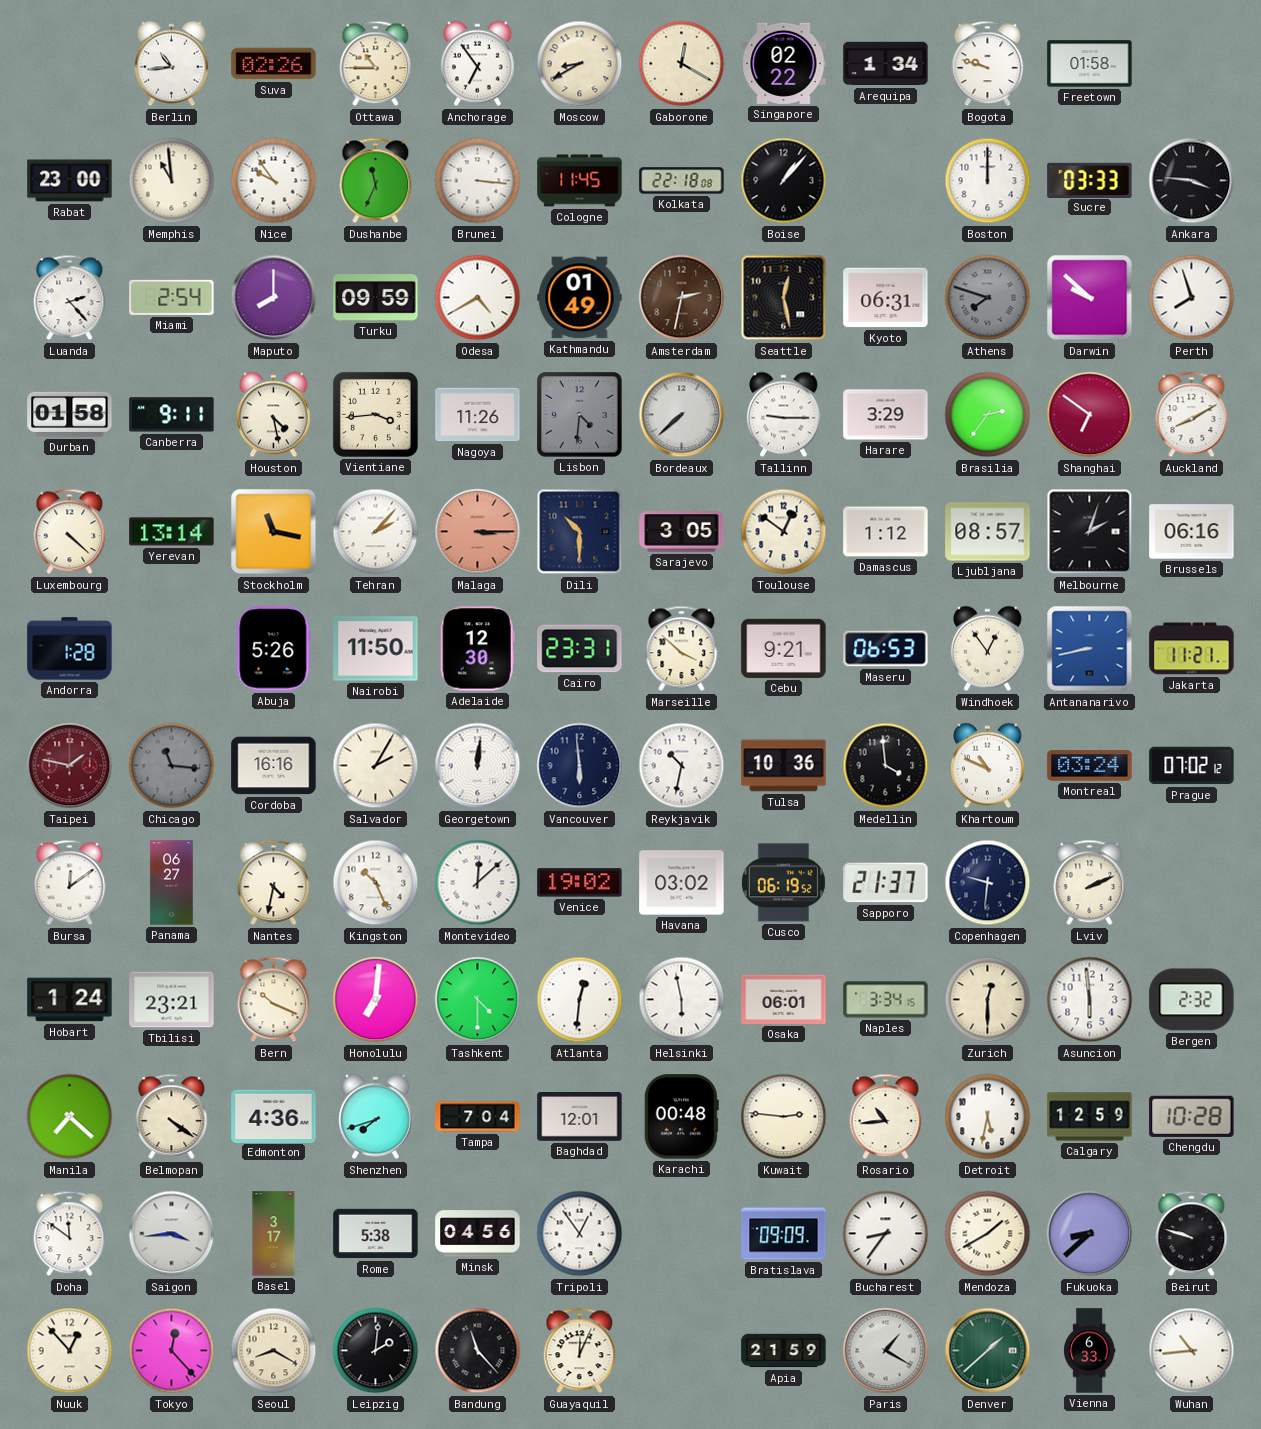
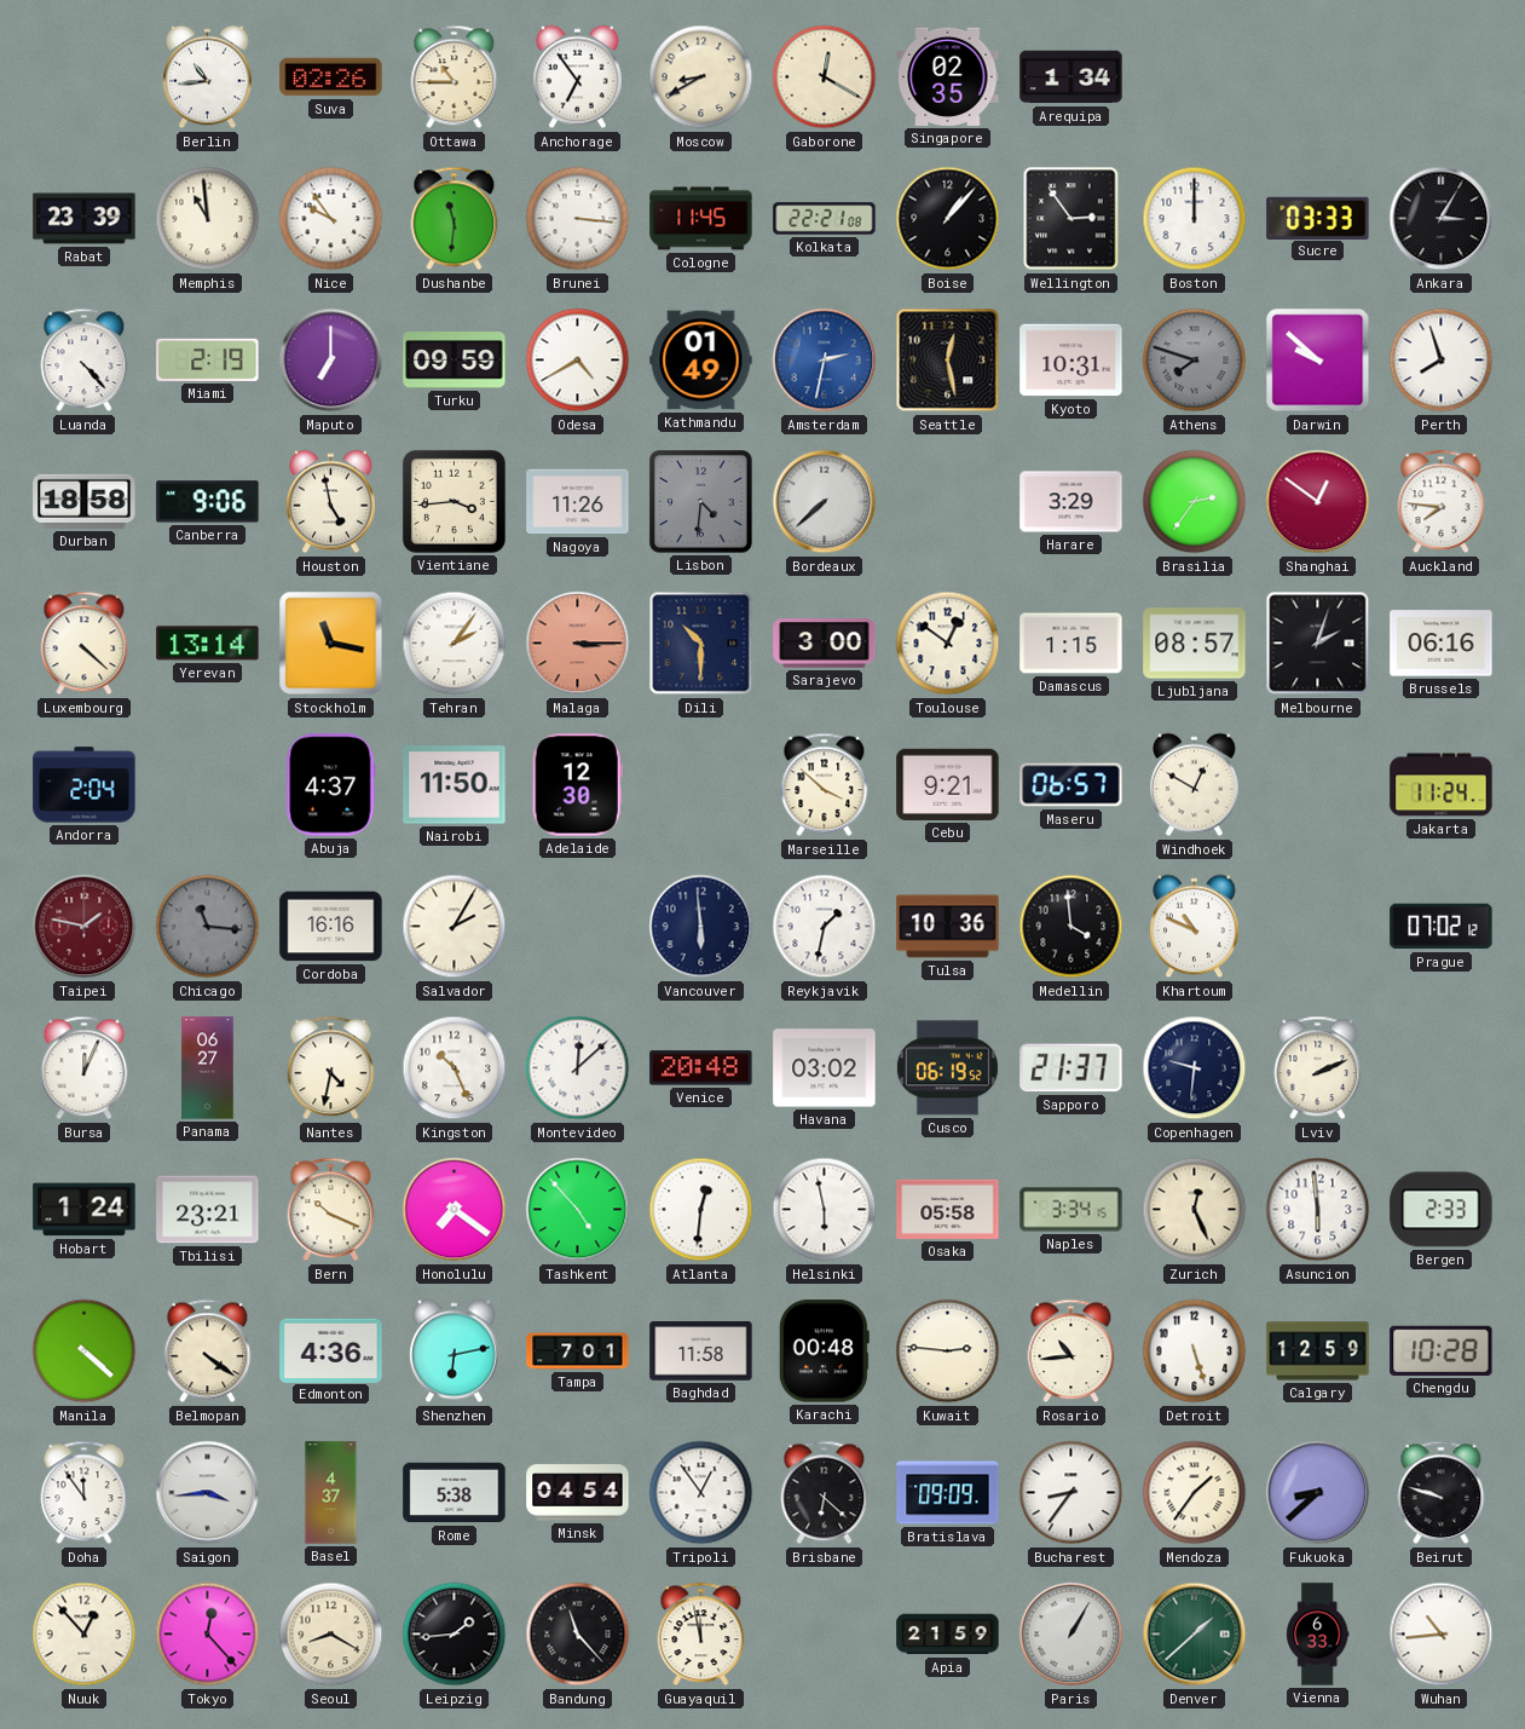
Singapore: 02:22 -> 02:35 (948, 76)
Bogota: 9:48 -> none (988, 64)
Freetown: 01:58 -> none (1090, 64)
Rabat: 23:00 -> 23:39 (85, 219)
Dushanbe: 11:34 -> 11:31 (455, 219)
Kolkata: 22:18 -> 22:21 (825, 219)
Wellington: none -> 2:54 (1071, 219)
Ankara: 3:46 -> 3:05 (1442, 219)
Luanda: 2:23 -> 4:23 (85, 361)
Miami: 2:54 -> 2:19 (208, 359)
Maputo: 8:00 -> 7:00 (331, 361)
Amsterdam dial: brown -> blue (825, 361)
Kyoto: 06:31 -> 10:31 (1071, 361)
Durban: 01:58 -> 18:58 (85, 501)
Canberra: 9:11 -> 9:06 (208, 502)
Houston: 4:28 -> 4:58 (331, 502)
Tallinn: 9:15 -> none (784, 415)
Shanghai: 6:51 -> 12:51 (1318, 502)
Auckland: 8:10 -> 7:46 (1442, 502)
Tehran: 2:07 -> 2:06 (455, 644)
Sarajevo: 3:05 -> 3:00 (825, 644)
Damascus: 1:12 -> 1:15 (1071, 644)
Andorra: 1:28 -> 2:04 (85, 785)
Abuja: 5:26 -> 4:37 (331, 785)
Cairo: 23:31 -> none (580, 649)
Maseru: 06:53 -> 06:57 (1071, 785)
Windhoek: 12:54 -> 12:50 (1195, 785)
Antananarivo: 8:43 -> none (1090, 649)
Jakarta: 11:21 -> 11:24 (1442, 785)
Georgetown: 12:01 -> none (478, 766)
Reykjavik: 10:32 -> 1:32 (825, 927)
Montreal: 03:24 -> none (1090, 766)
Bursa: 12:09 -> 12:04 (85, 1068)
Venice: 19:02 -> 20:48 (701, 1068)
Honolulu: 7:01 -> 7:21 (455, 1210)
Tashkent: 4:30 -> 4:53 (578, 1210)
Osaka: 06:01 -> 05:58 (948, 1209)
Zurich: 12:30 -> 12:26 (1195, 1210)
Bergen: 2:32 -> 2:33 (1442, 1210)
Manila: 7:22 -> 4:22 (85, 1351)
Shenzhen: 7:42 -> 6:13 (455, 1351)
Tampa: 7:04 -> 7:01 (578, 1351)
Baghdad: 12:01 -> 11:58 (701, 1351)
Detroit: 5:32 -> 5:27 (1195, 1351)
Doha: 11:51 -> 11:54 (85, 1493)
Basel: 3:17 -> 4:37 (331, 1493)
Minsk: 04:56 -> 04:54 (578, 1493)
Brisbane: none -> 6:22 (825, 1493)
Mendoza: 1:40 -> 1:36 (1195, 1493)
Leipzig: 2:01 -> 1:44 (455, 1635)
Guayaquil: 12:04 -> 11:58 (701, 1635)
Paris: 1:20 -> 1:05 (1071, 1635)
